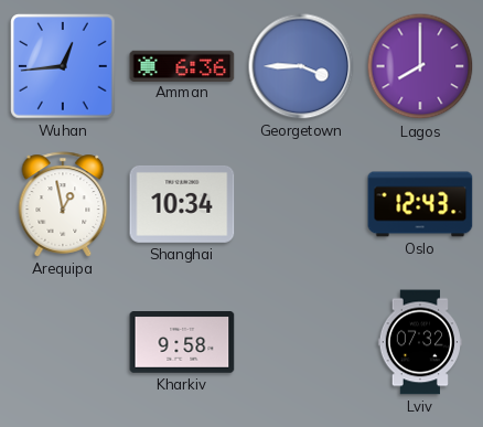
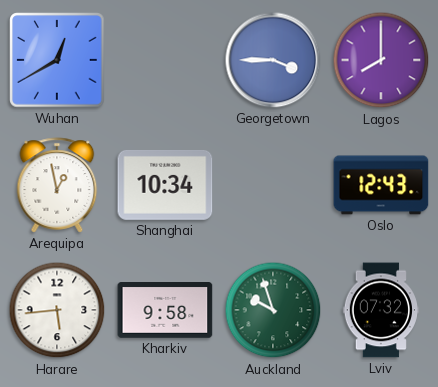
Wuhan: 12:44 -> 12:40 (57, 60)
Amman: 6:36 -> none (182, 65)
Harare: none -> 5:44 (57, 310)
Auckland: none -> 9:57 (273, 310)
